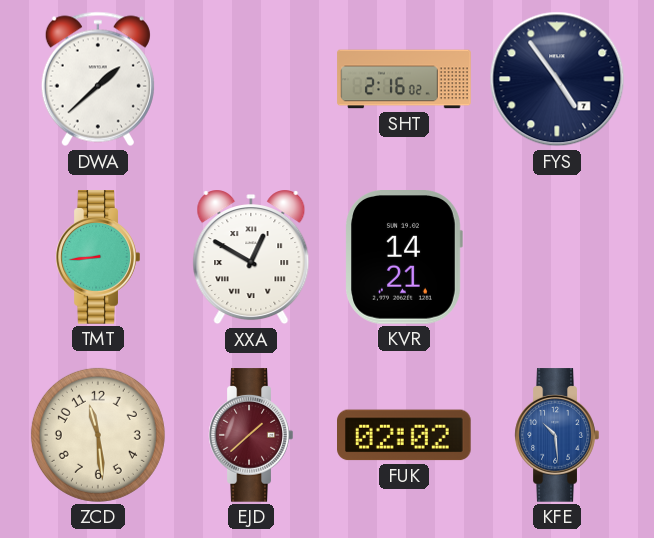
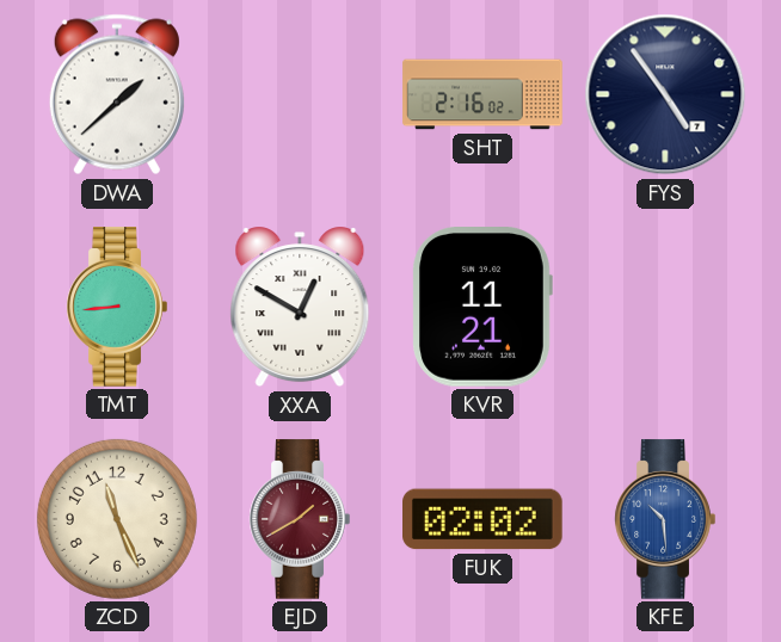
KVR: 14:21 -> 11:21 (482, 308)
ZCD: 11:29 -> 11:26 (117, 519)
EJD: 1:38 -> 1:40 (300, 519)
